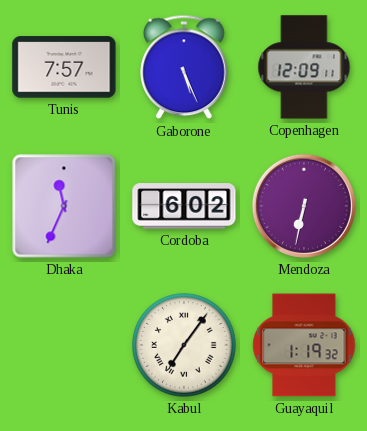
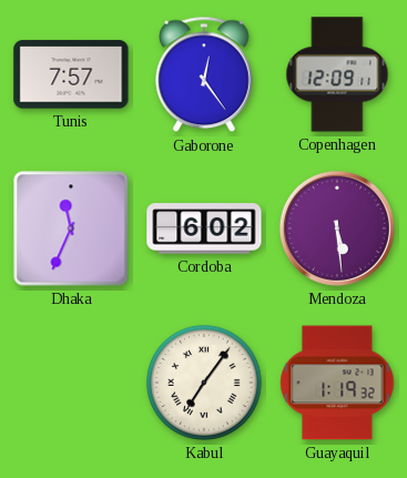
Gaborone: 5:26 -> 12:24 (204, 74)
Mendoza: 6:32 -> 5:29 (337, 228)
